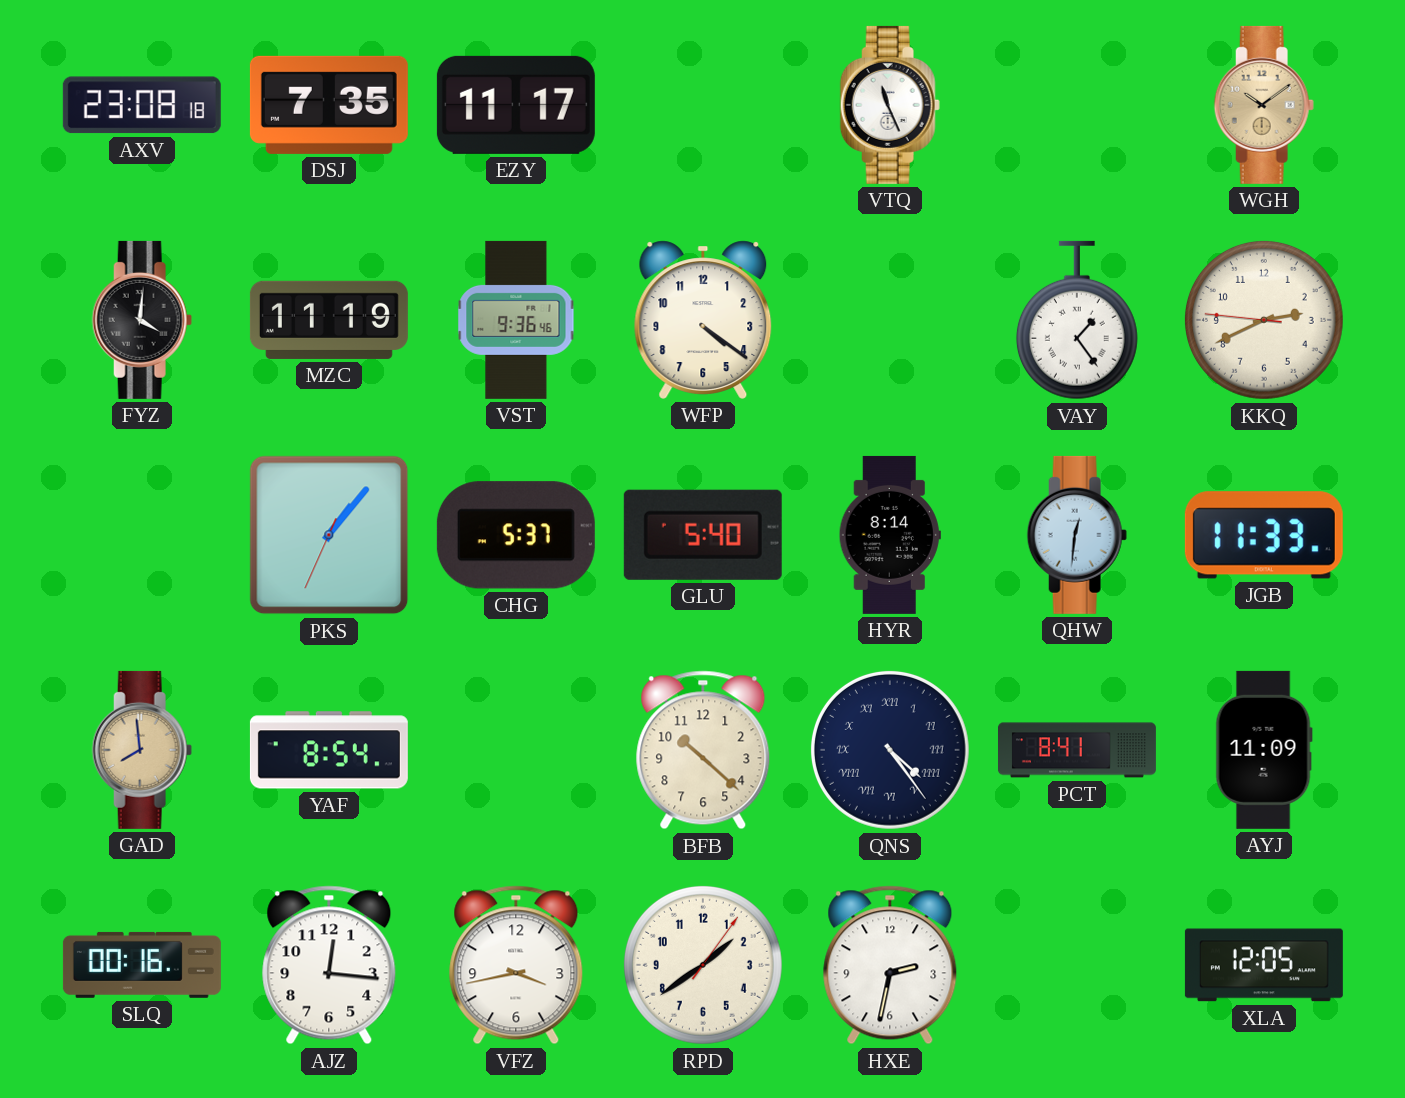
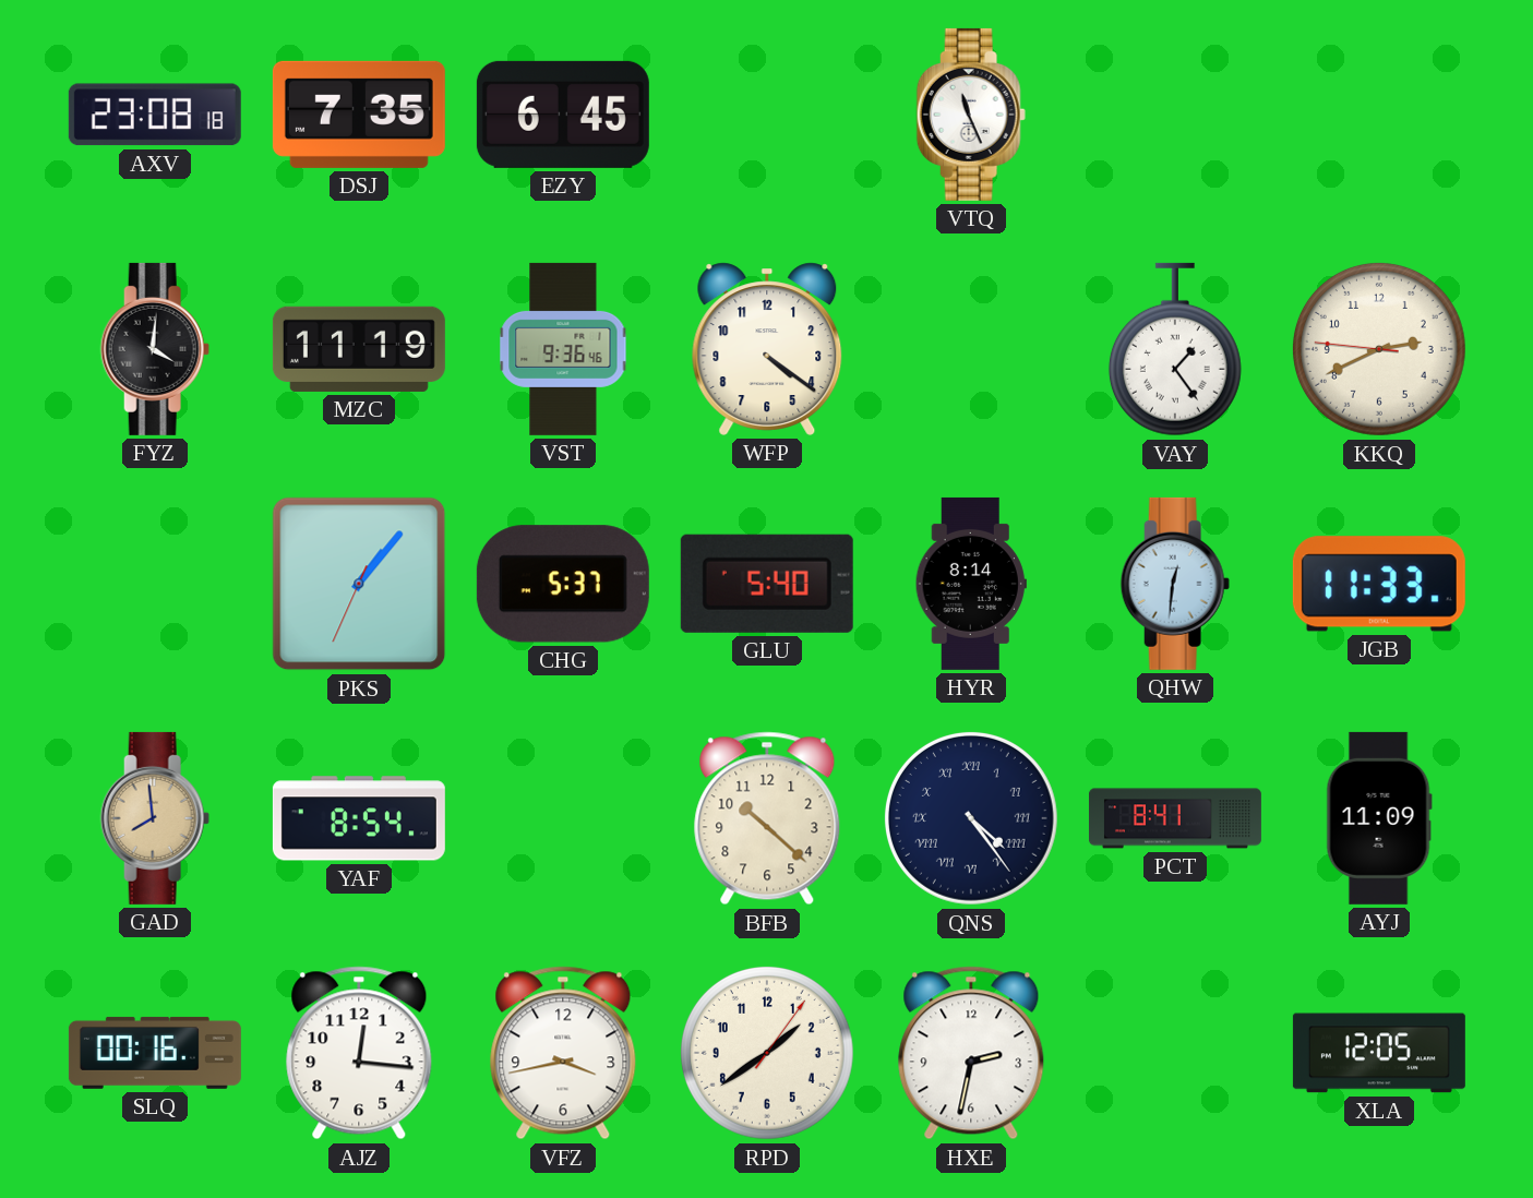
EZY: 11:17 -> 6:45 (563, 115)
WGH: 10:09 -> none (1264, 105)
